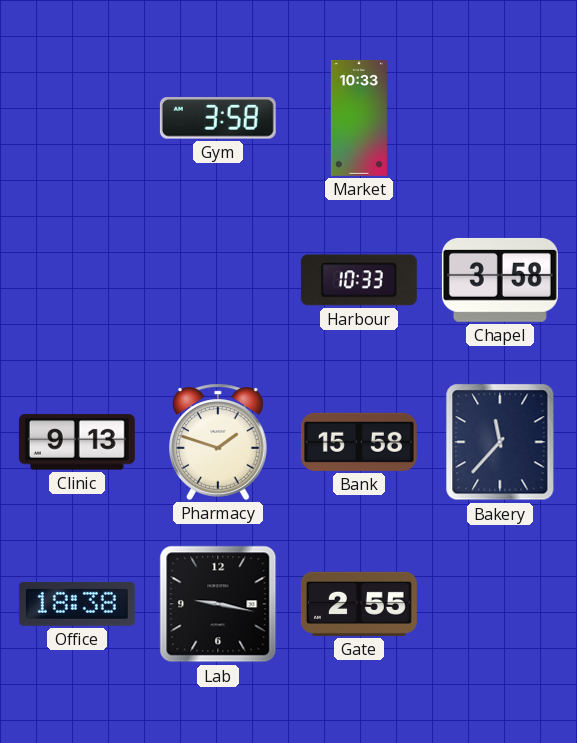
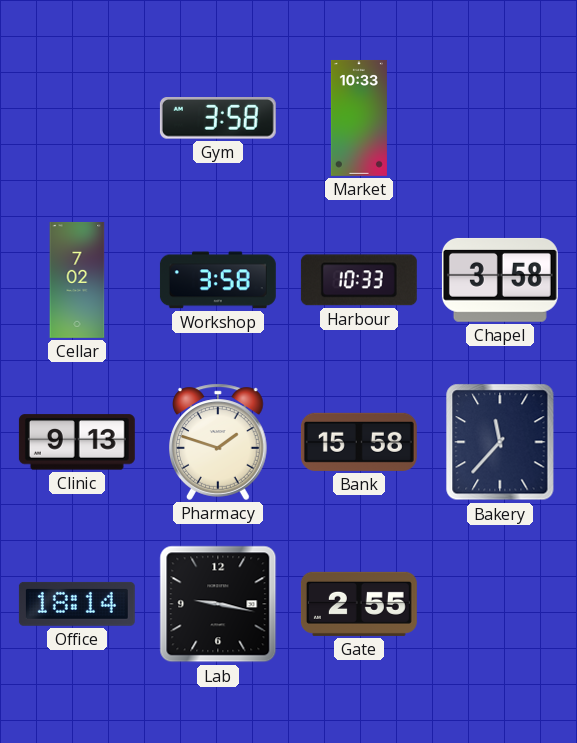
Cellar: none -> 7:02 (77, 280)
Workshop: none -> 3:58 (218, 280)
Office: 18:38 -> 18:14 (77, 604)
